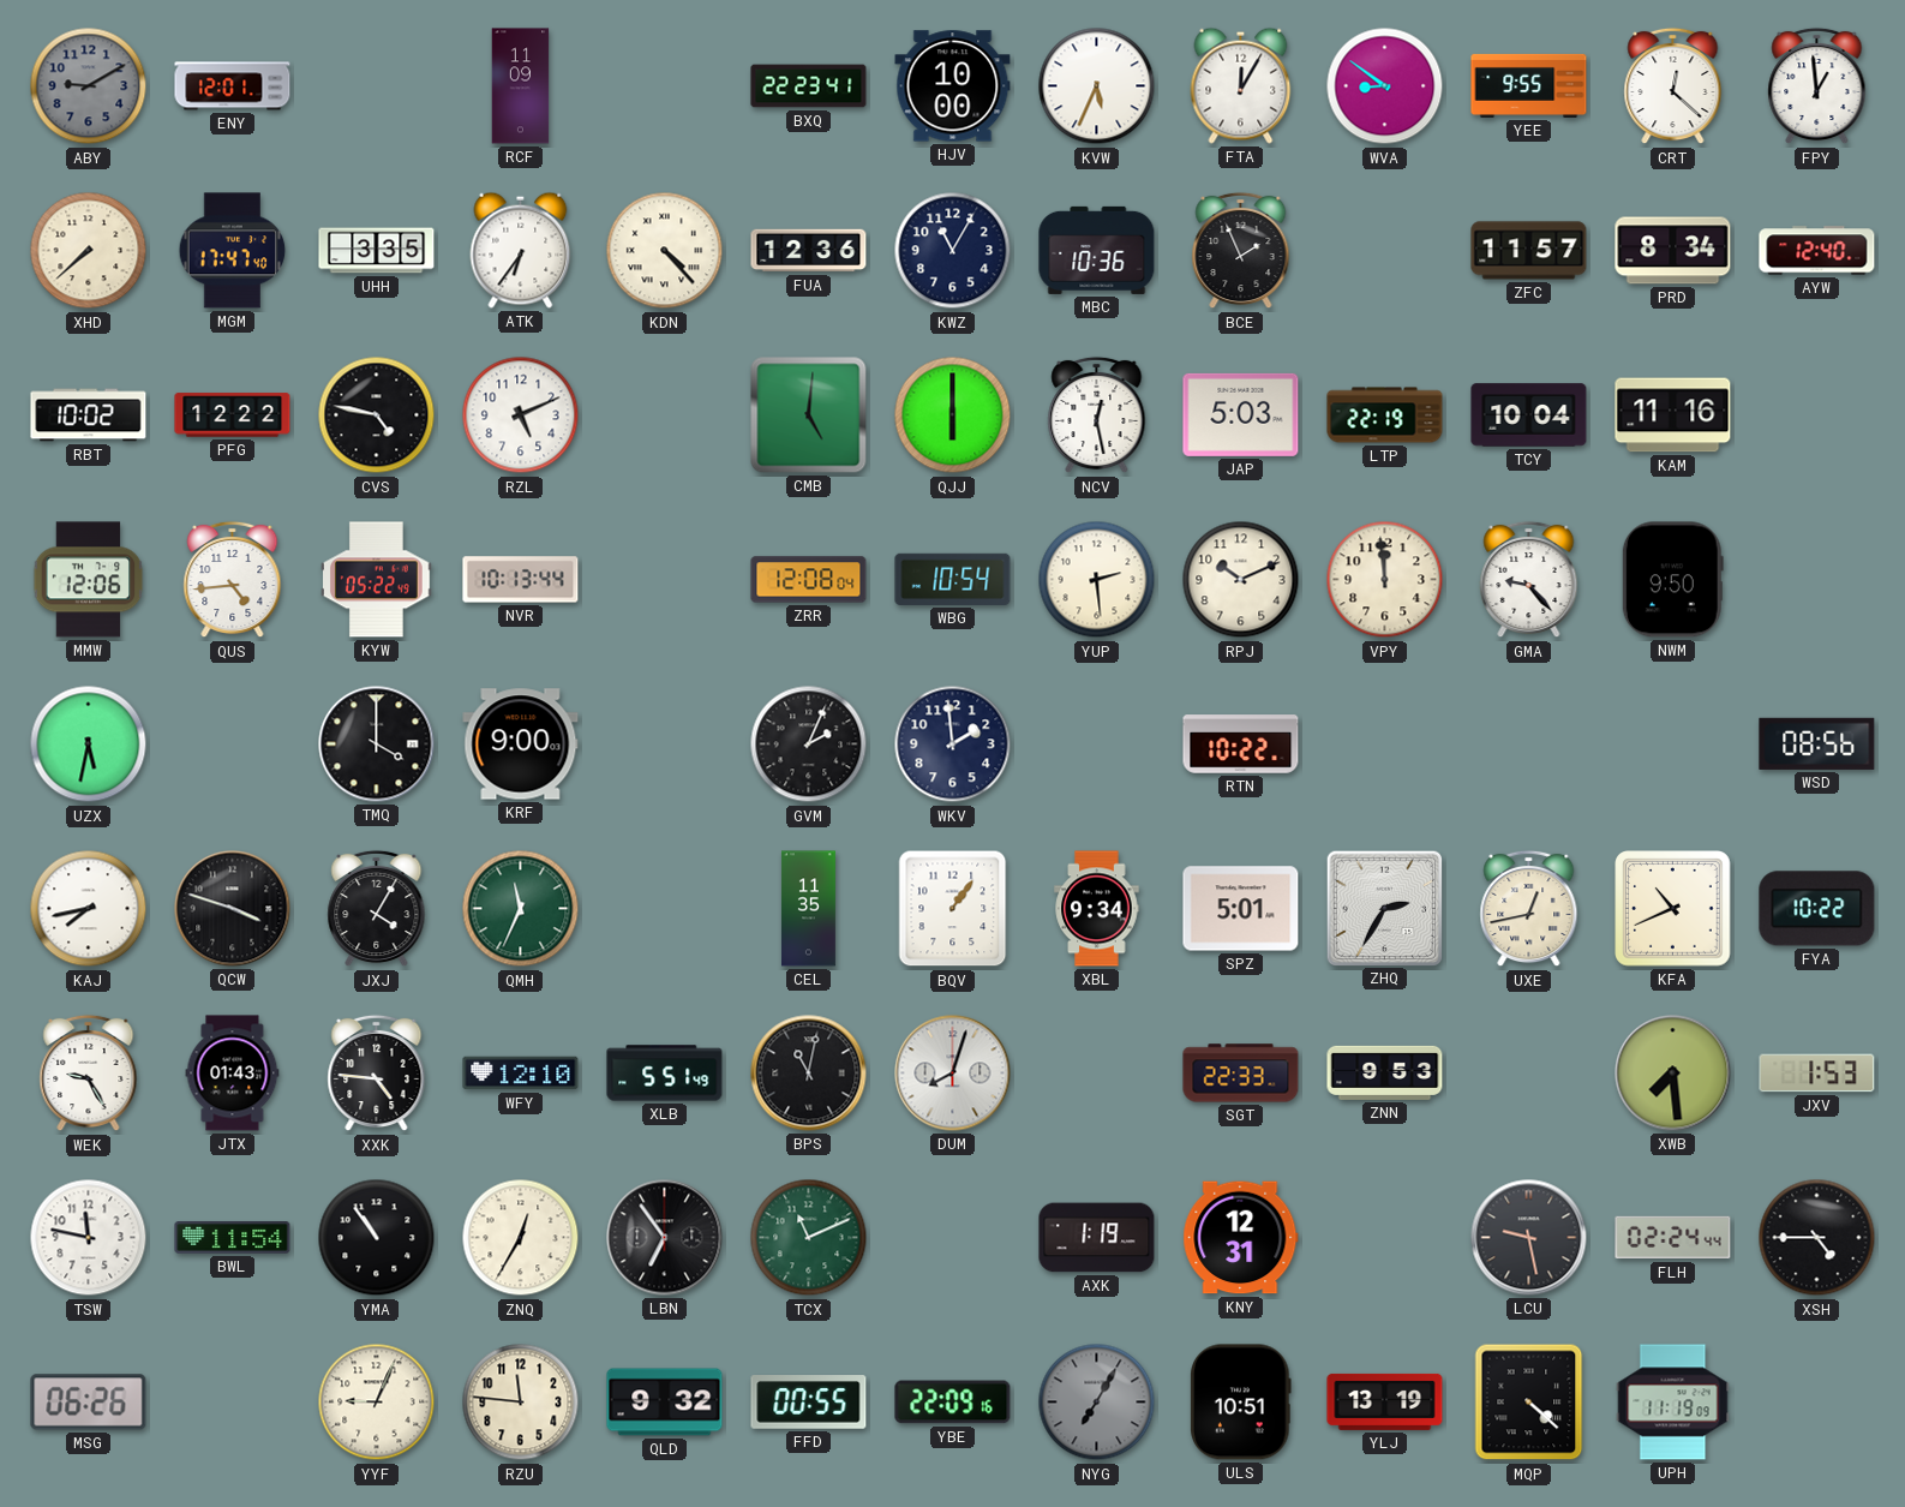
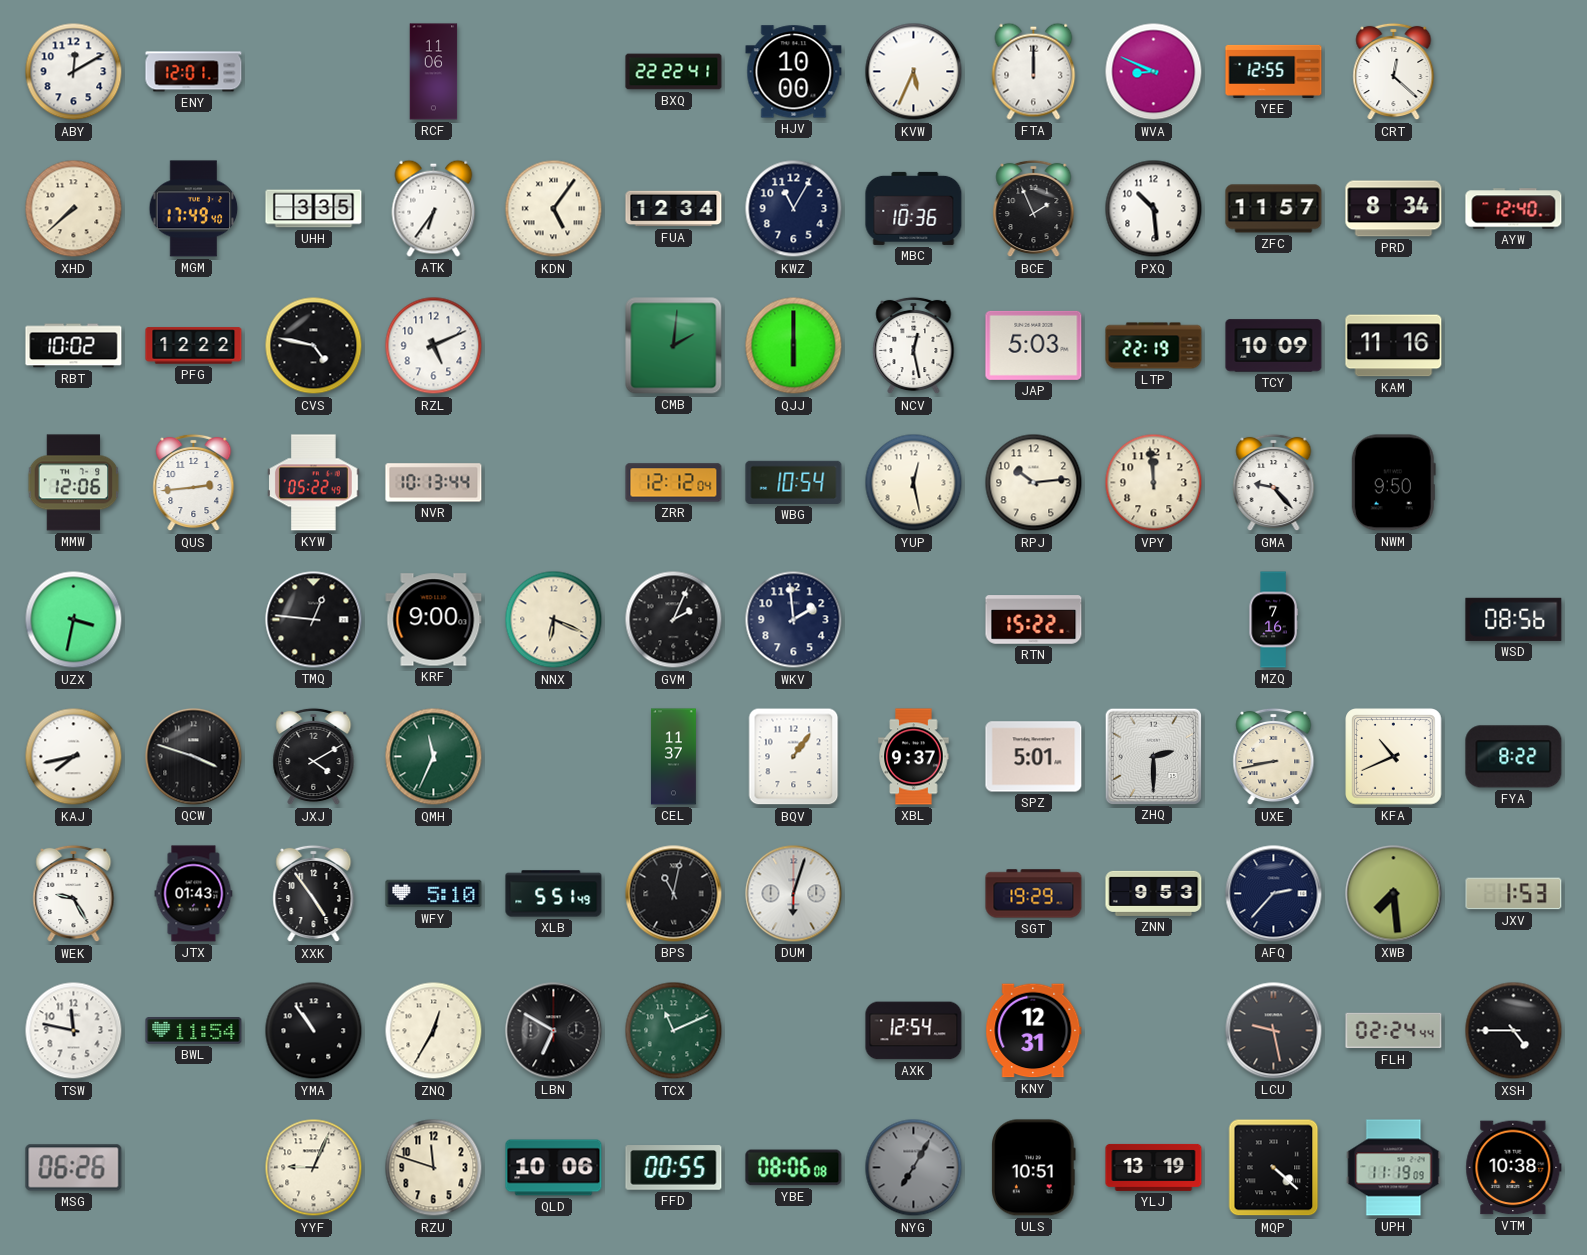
ABY: 9:10 -> 12:10 (74, 72)
ABY dial: grey -> white (74, 72)
RCF: 11:09 -> 11:06 (434, 72)
BXQ: 22:23 -> 22:22 (674, 72)
FTA: 12:05 -> 12:00 (1034, 71)
WVA: 8:51 -> 8:49 (1154, 72)
YEE: 9:55 -> 12:55 (1274, 71)
FPY: 12:59 -> none (1817, 86)
MGM: 17:47 -> 17:49 (194, 209)
KDN: 4:23 -> 5:06 (554, 209)
FUA: 12:36 -> 12:34 (674, 209)
PXQ: none -> 10:29 (1154, 209)
CMB: 5:01 -> 2:01 (674, 346)
TCY: 10:04 -> 10:09 (1274, 346)
QUS: 4:44 -> 2:44 (194, 483)
ZRR: 12:08 -> 12:12 (674, 483)
YUP: 2:29 -> 12:28 (914, 483)
RPJ: 10:11 -> 10:14 (1034, 483)
UZX: 5:32 -> 3:32 (74, 620)
TMQ: 4:00 -> 12:46 (314, 620)
NNX: none -> 6:19 (554, 620)
RTN: 10:22 -> 15:22 (1034, 620)
MZQ: none -> 7:16 (1273, 620)
JXJ: 4:05 -> 4:10 (314, 757)
CEL: 11:35 -> 11:37 (673, 757)
XBL: 9:34 -> 9:37 (914, 757)
ZHQ: 2:35 -> 2:30 (1153, 756)
UXE: 12:43 -> 8:43 (1274, 757)
FYA: 10:22 -> 8:22 (1514, 757)
XXK: 4:46 -> 4:54 (314, 894)
WFY: 12:10 -> 5:10 (434, 894)
DUM: 8:03 -> 6:03 (794, 894)
SGT: 22:33 -> 19:29 (1034, 894)
AFQ: none -> 2:37 (1274, 894)
LBN: 6:54 -> 6:50 (554, 1031)
AXK: 1:19 -> 12:54 (914, 1031)
RZU: 11:46 -> 11:48 (434, 1168)
QLD: 9:32 -> 10:06 (554, 1168)
YBE: 22:09 -> 08:06 (794, 1168)
VTM: none -> 10:38 (1514, 1168)
